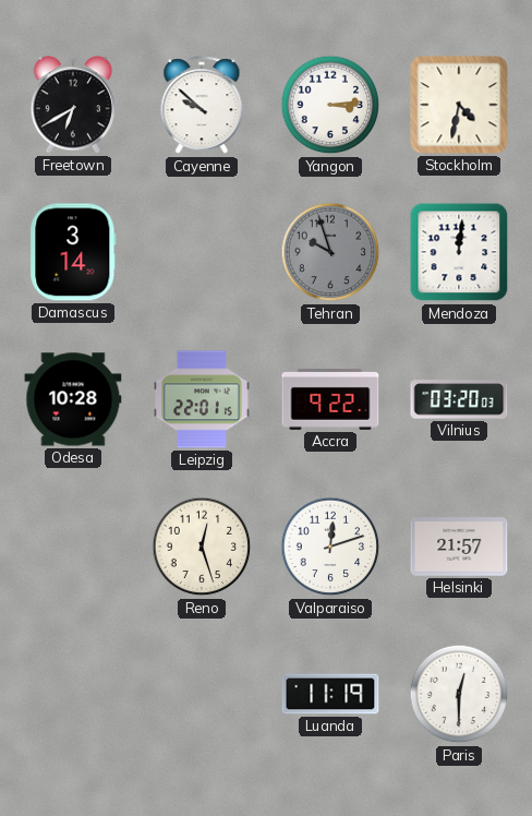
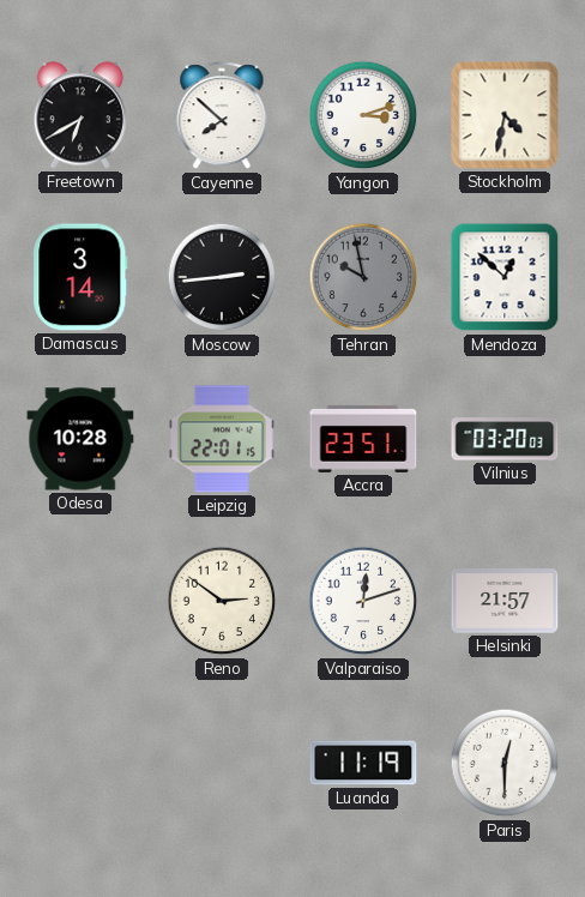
Cayenne: 9:52 -> 7:52 (222, 116)
Yangon: 3:14 -> 3:12 (363, 115)
Moscow: none -> 2:44 (222, 277)
Tehran: 9:57 -> 9:58 (363, 277)
Mendoza: 12:01 -> 12:52 (505, 277)
Accra: 9:22 -> 23:51 (363, 439)
Reno: 12:27 -> 2:51 (222, 601)
